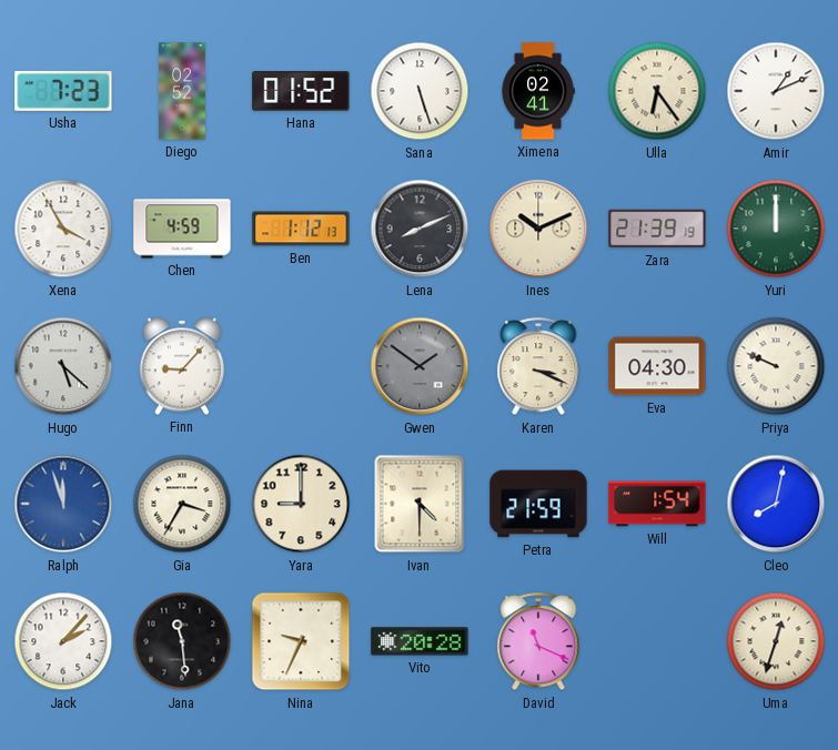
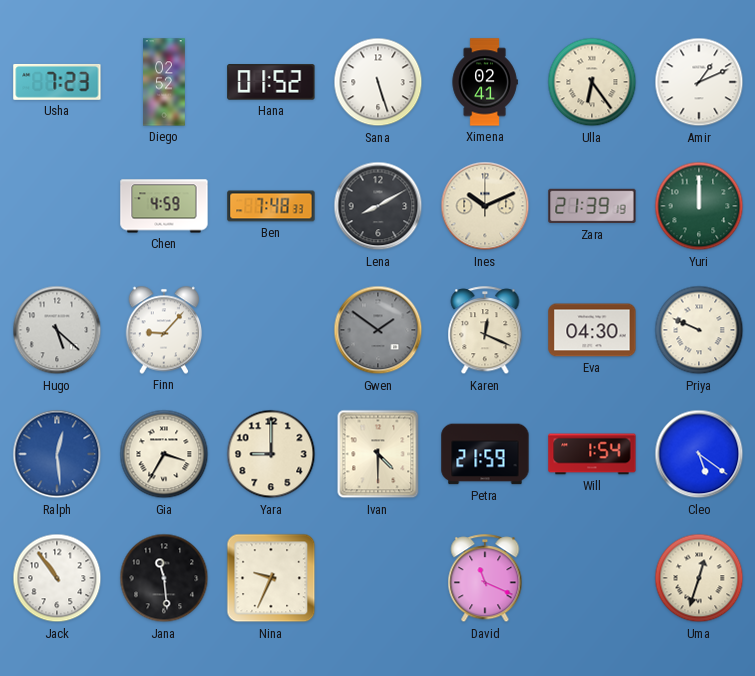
Xena: 3:55 -> none (63, 229)
Ben: 1:12 -> 7:48 (271, 206)
Lena: 8:11 -> 8:10 (378, 206)
Karen: 3:19 -> 12:19 (485, 331)
Ralph: 11:57 -> 12:29 (57, 454)
Cleo: 8:02 -> 5:21 (699, 454)
Jack: 2:07 -> 10:54 (57, 578)
Vito: 20:28 -> none (420, 641)
